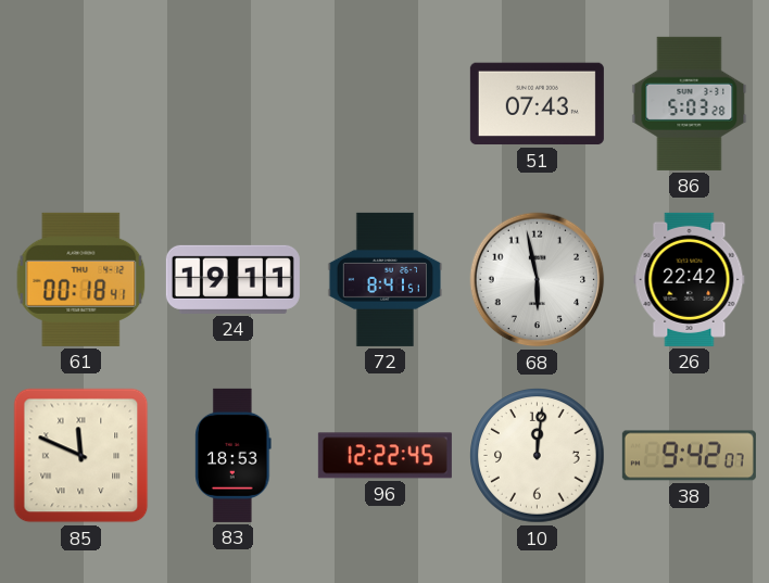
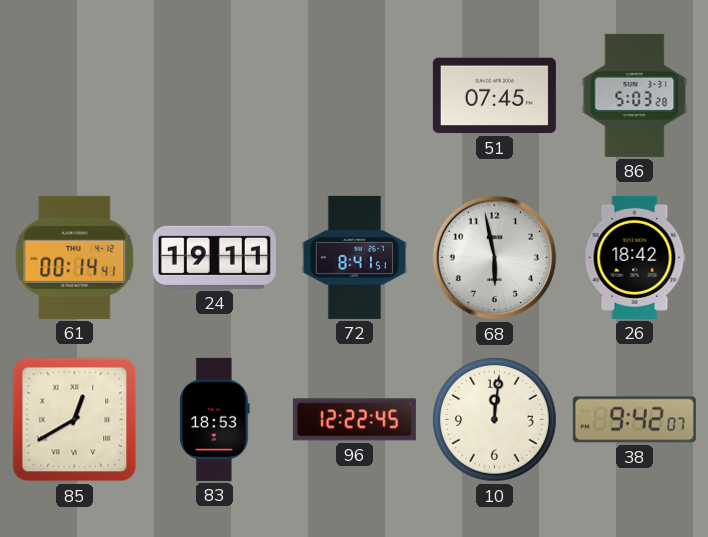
51: 07:43 -> 07:45 (494, 96)
61: 00:18 -> 00:14 (75, 257)
26: 22:42 -> 18:42 (635, 257)
85: 11:49 -> 12:40 (75, 420)
